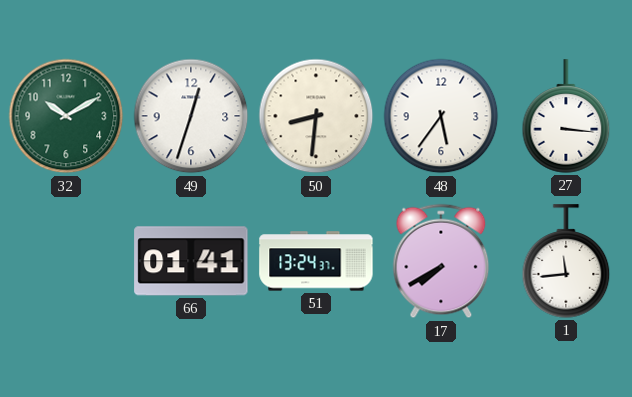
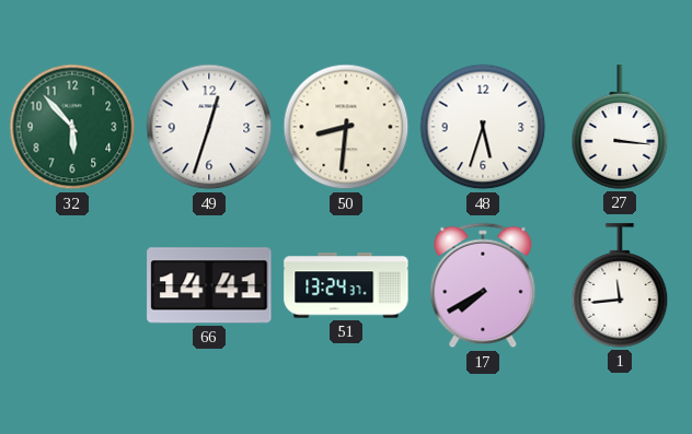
32: 10:10 -> 5:53 (72, 127)
48: 5:36 -> 5:33 (483, 127)
66: 01:41 -> 14:41 (209, 285)
